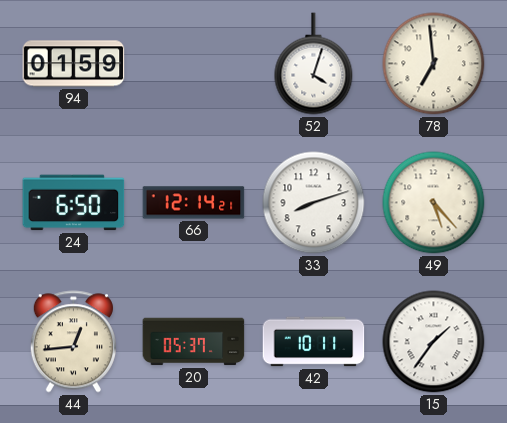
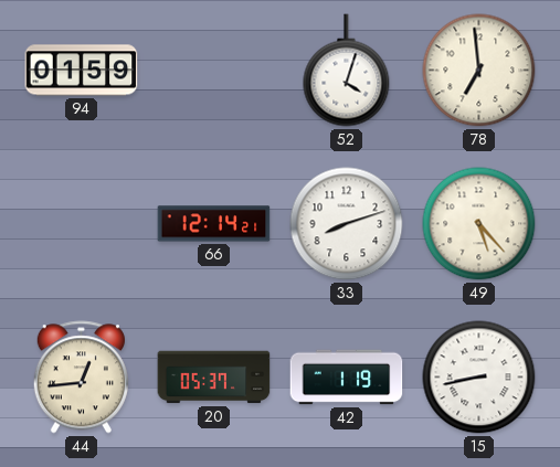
24: 6:50 -> none (74, 203)
42: 10:11 -> 1:19 (347, 378)
15: 1:36 -> 8:43 (479, 378)
